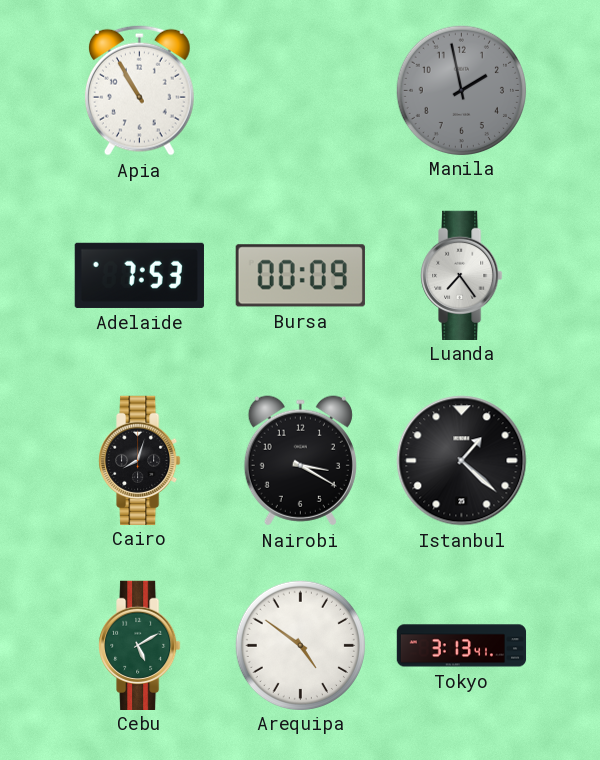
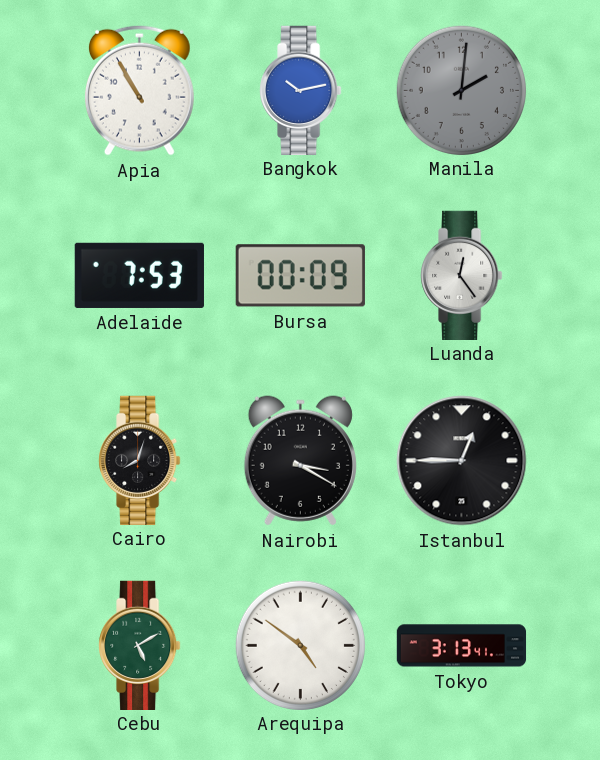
Bangkok: none -> 10:13 (301, 90)
Manila: 1:58 -> 2:01 (461, 90)
Luanda: 7:24 -> 12:24 (462, 275)
Istanbul: 1:22 -> 12:45 (462, 461)
